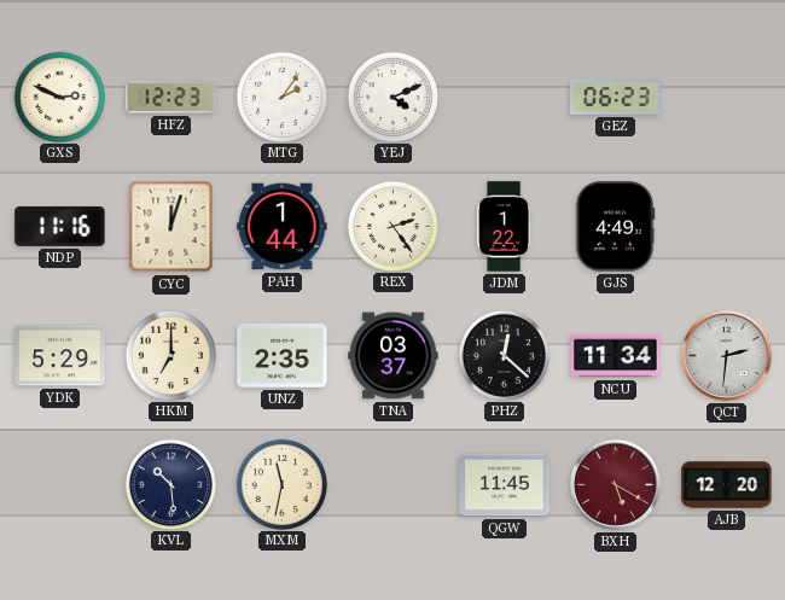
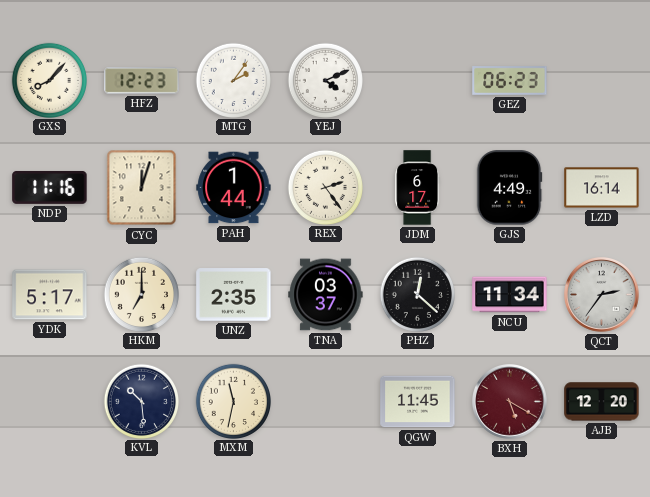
GXS: 2:49 -> 8:07 (49, 80)
JDM: 1:22 -> 6:17 (418, 188)
LZD: none -> 16:14 (602, 188)
YDK: 5:29 -> 5:17 (50, 295)
QCT: 2:31 -> 2:36 (602, 295)
